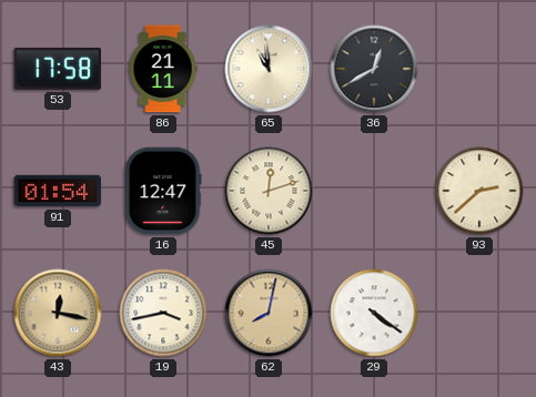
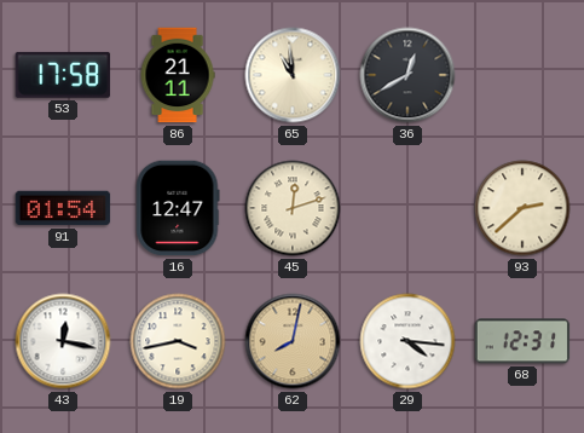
43 dial: champagne -> white (63, 341)
29: 4:21 -> 4:16 (407, 341)
68: none -> 12:31 (522, 341)
